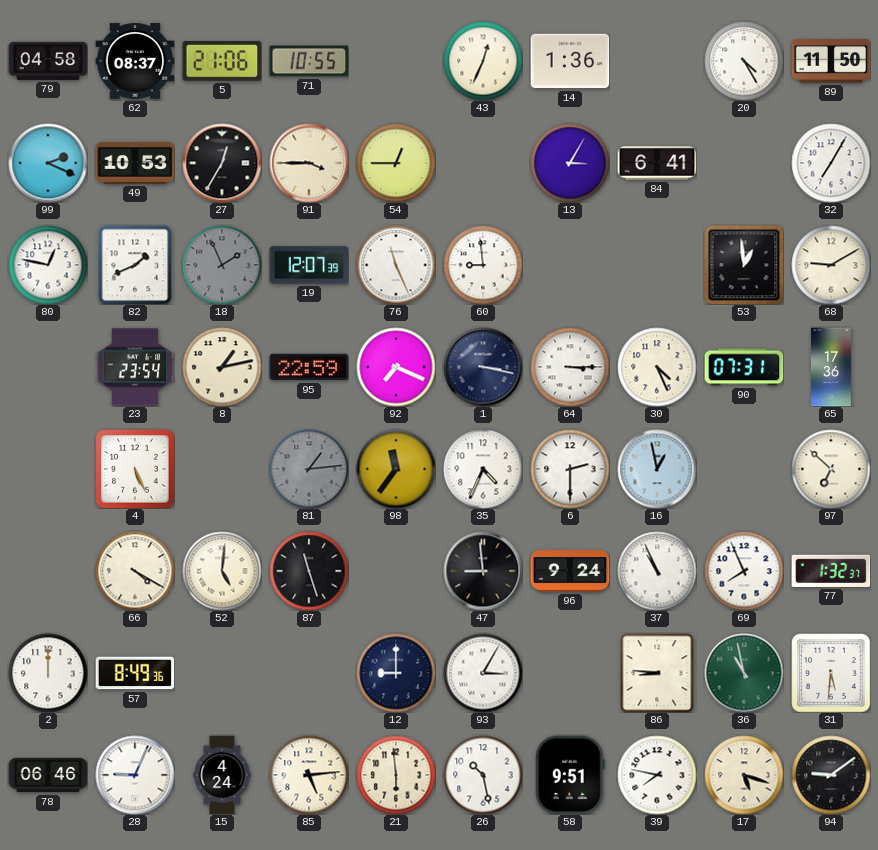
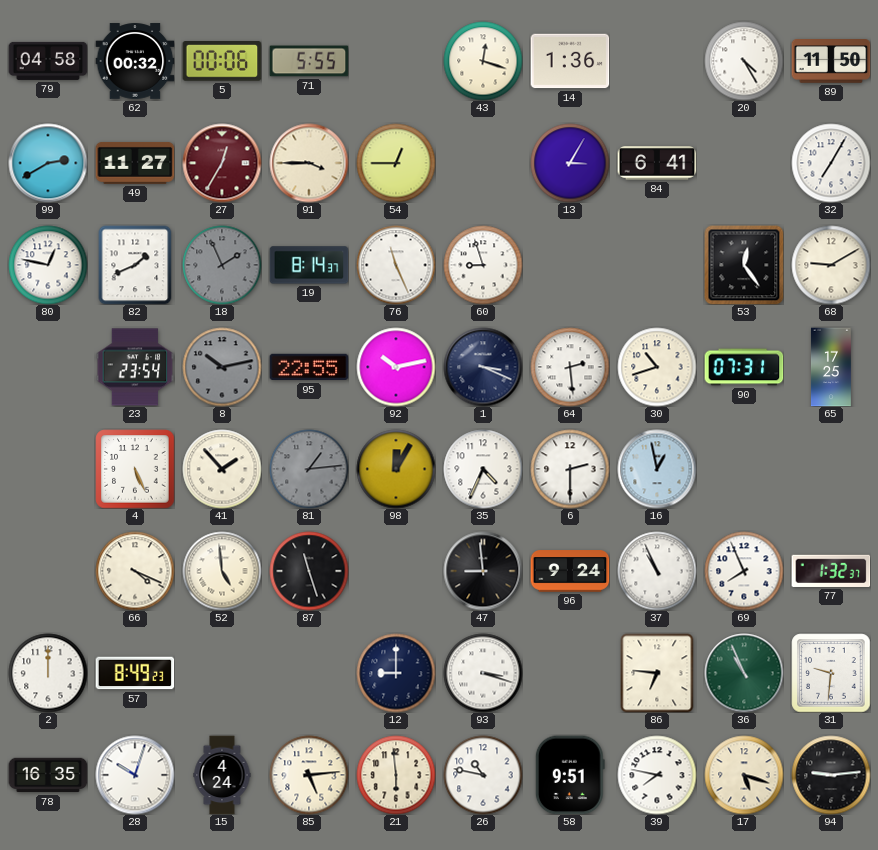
62: 08:37 -> 00:32 (135, 61)
5: 21:06 -> 00:06 (222, 62)
71: 10:55 -> 5:55 (309, 61)
43: 12:34 -> 12:18 (483, 61)
99: 2:19 -> 2:40 (48, 163)
49: 10:53 -> 11:27 (135, 163)
27 dial: black -> burgundy (222, 163)
19: 12:07 -> 8:14 (309, 265)
60: 8:59 -> 8:57 (483, 265)
53: 12:59 -> 12:24 (744, 265)
8: 1:13 -> 10:13 (222, 367)
8 dial: cream -> grey (222, 367)
95: 22:59 -> 22:55 (309, 367)
92: 7:19 -> 10:13 (396, 367)
1: 3:17 -> 3:19 (483, 367)
64: 3:15 -> 2:29 (570, 367)
30: 4:26 -> 10:42 (657, 367)
65: 17:36 -> 17:25 (831, 367)
41: none -> 1:53 (222, 469)
98: 11:36 -> 12:05 (396, 469)
97: 6:52 -> none (831, 469)
66: 4:20 -> 4:19 (135, 571)
52: 5:01 -> 4:59 (222, 571)
57: 8:49:36 -> 8:49:23 (135, 673)
93: 3:05 -> 3:18 (483, 673)
86: 8:46 -> 6:46 (657, 673)
36: 10:58 -> 10:56 (744, 673)
31: 5:31 -> 9:31 (831, 673)
78: 06:46 -> 16:35 (48, 775)
28: 9:04 -> 10:03 (135, 775)
26: 10:28 -> 10:47 (483, 775)
94: 9:09 -> 9:14 (831, 775)
